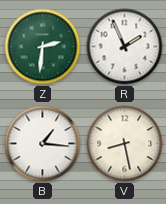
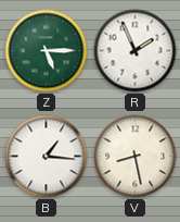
Z: 2:31 -> 5:15 (47, 51)
